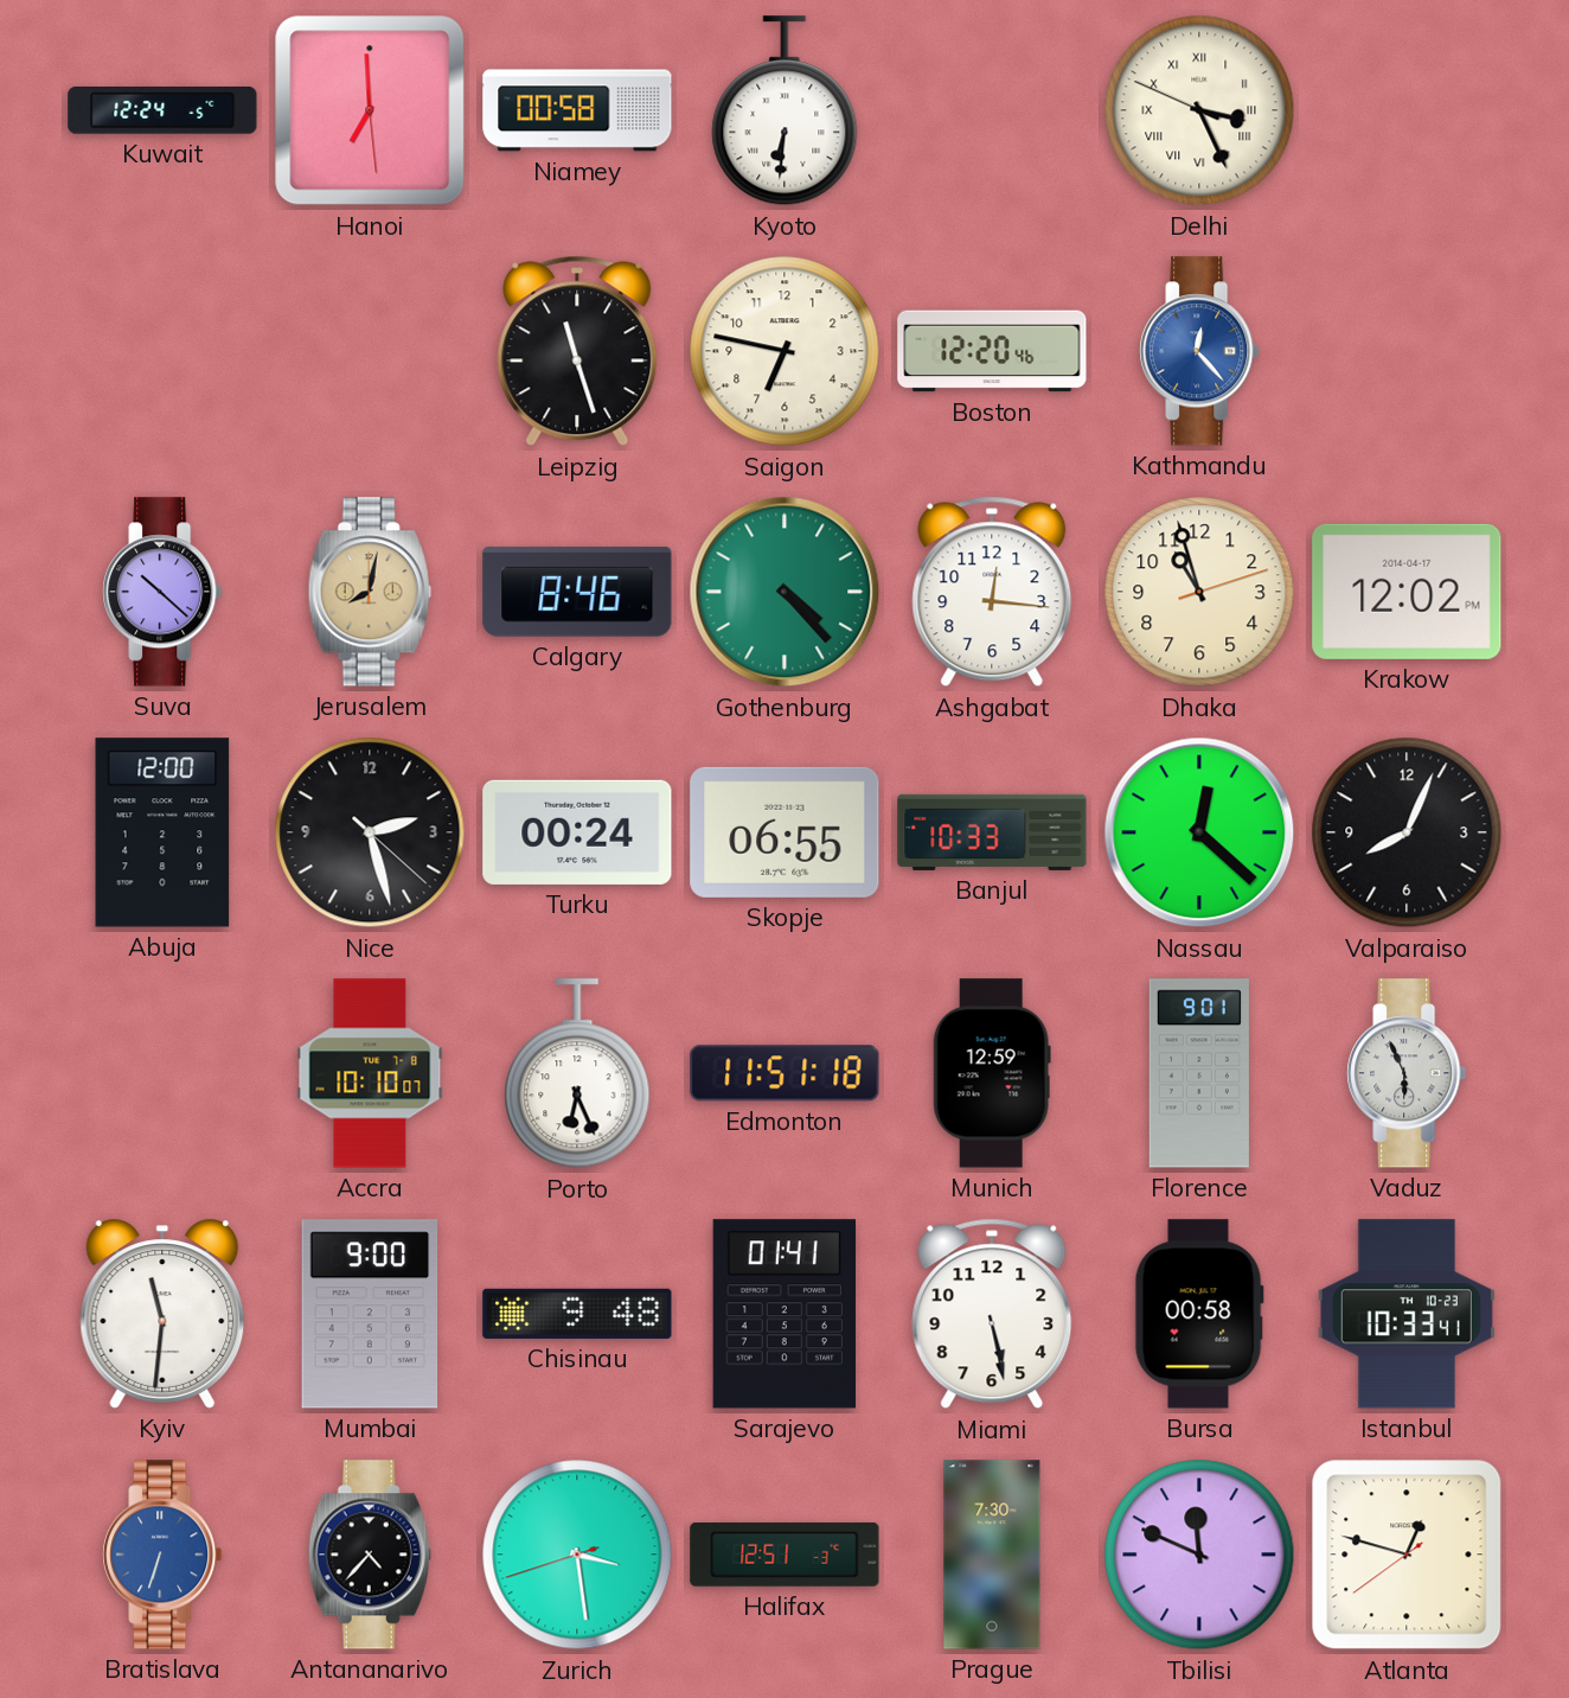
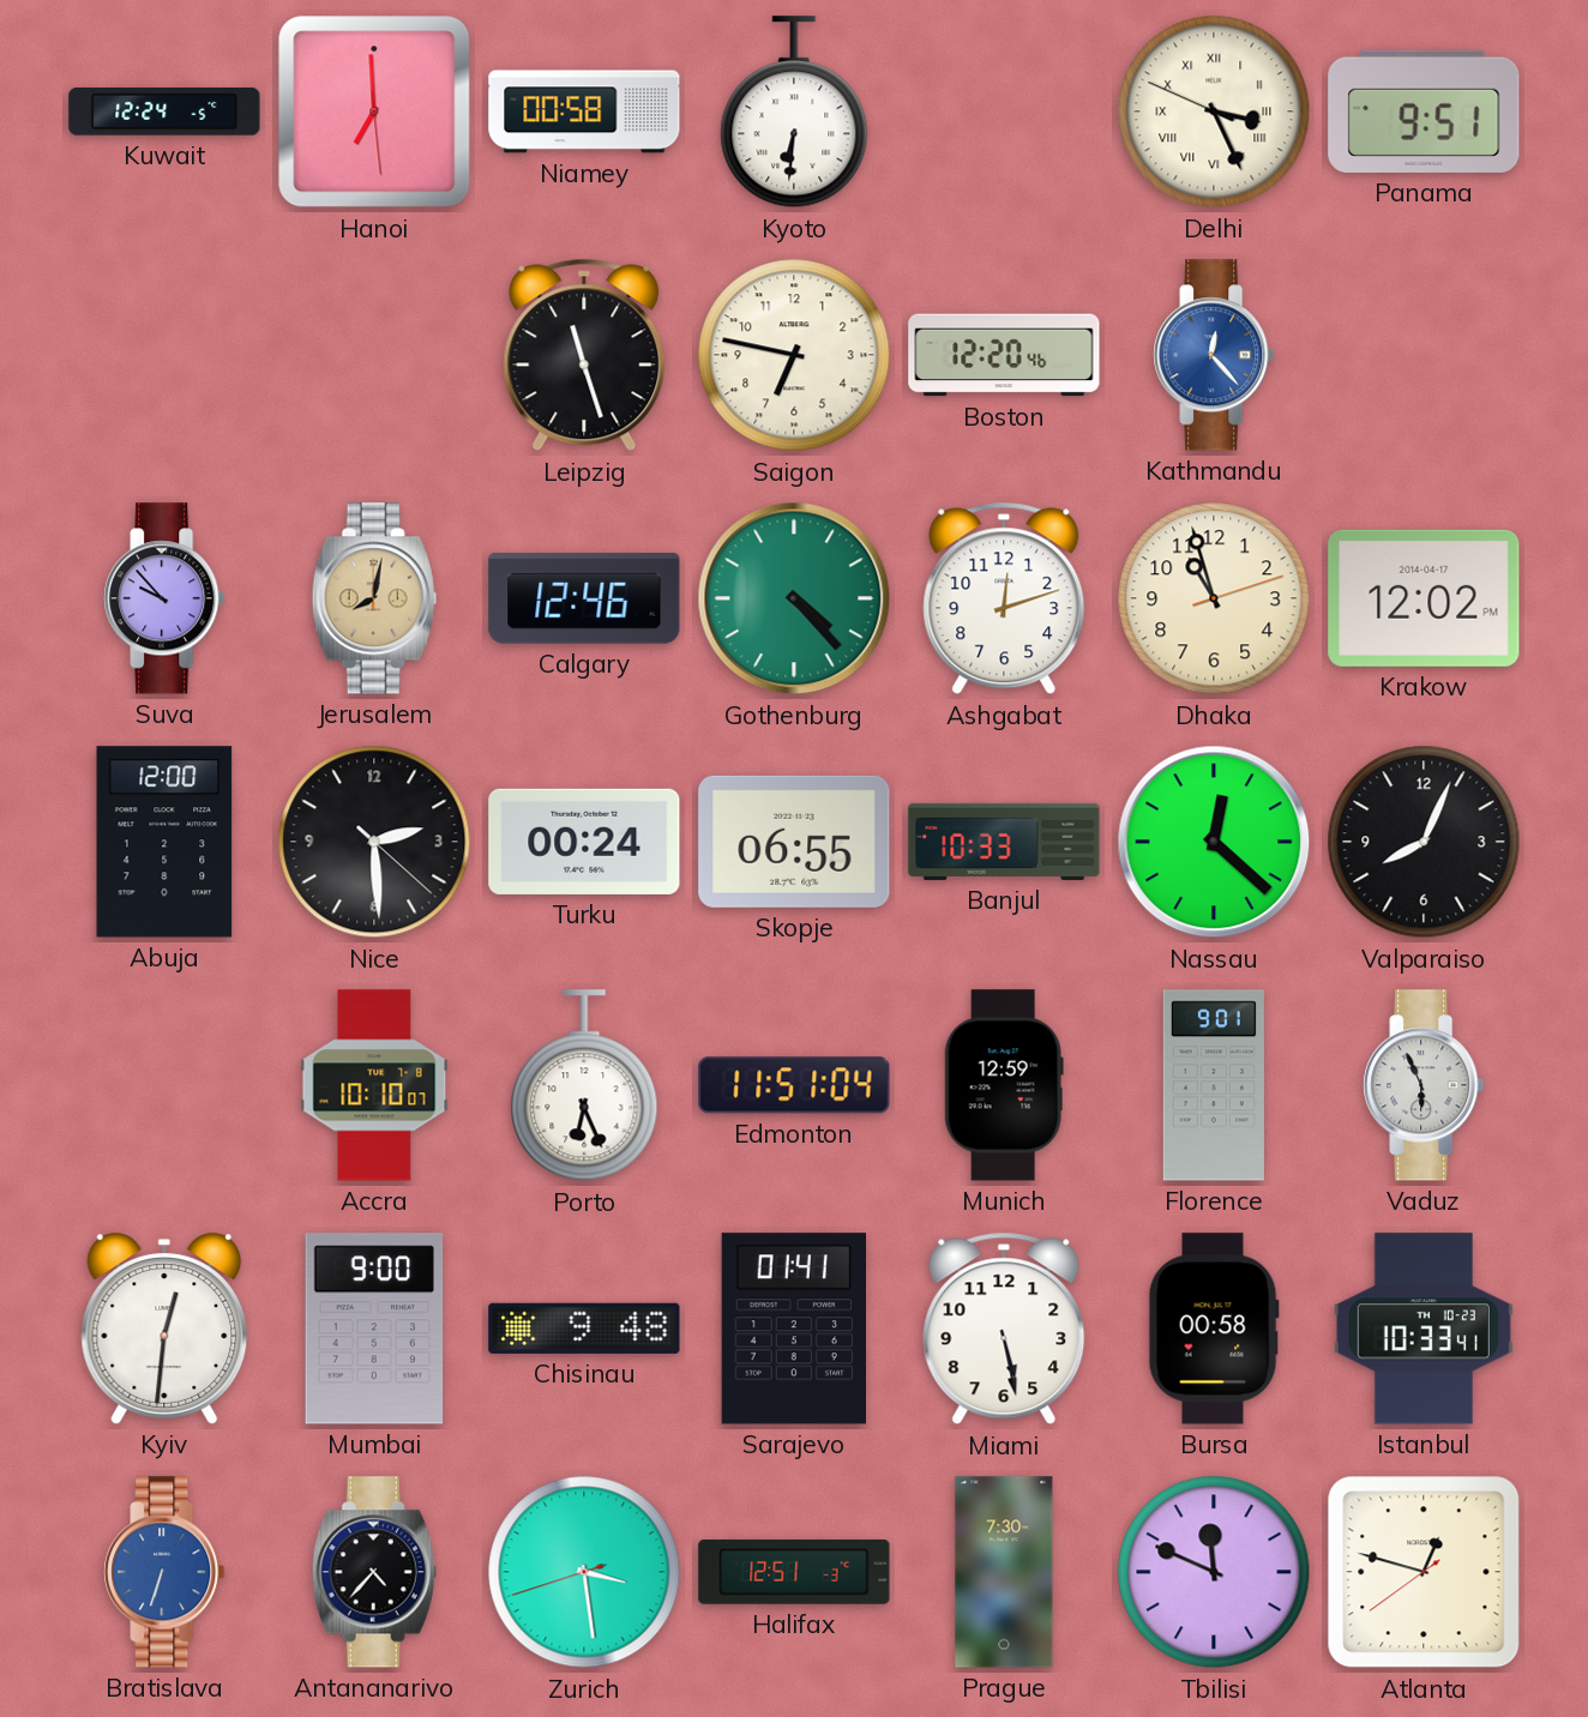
Panama: none -> 9:51 (1424, 112)
Suva: 10:22 -> 9:53 (164, 598)
Calgary: 8:46 -> 12:46 (584, 598)
Ashgabat: 12:16 -> 12:12 (1004, 598)
Nice: 2:27 -> 2:29 (374, 842)
Edmonton: 11:51:18 -> 11:51:04 (794, 1085)
Kyiv: 11:31 -> 12:31 (164, 1329)
